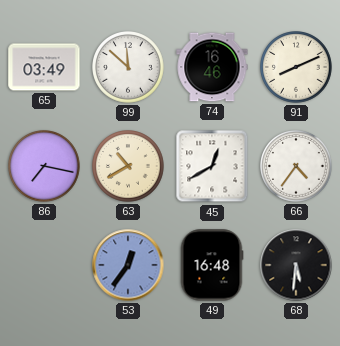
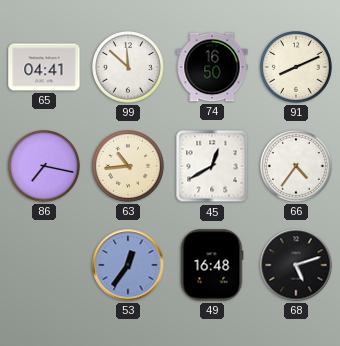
65: 03:49 -> 04:41 (44, 67)
74: 16:46 -> 16:50 (212, 67)
63: 10:40 -> 10:44 (129, 167)
68: 5:31 -> 5:12 (296, 265)
